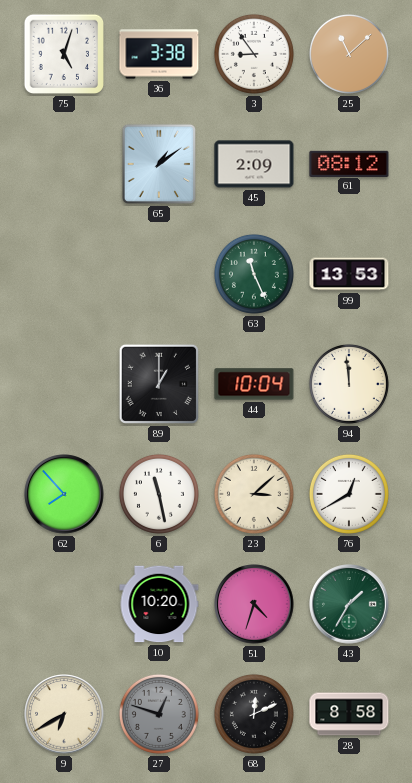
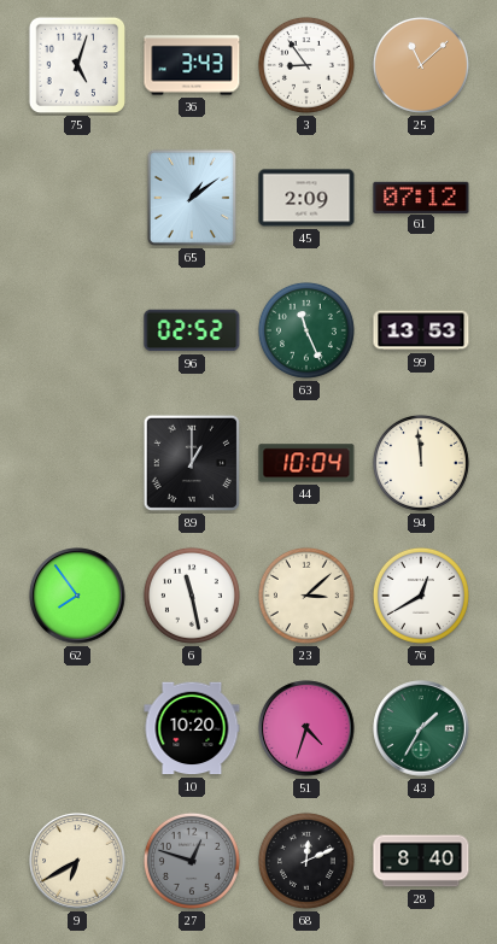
36: 3:38 -> 3:43 (192, 65)
61: 08:12 -> 07:12 (421, 197)
96: none -> 02:52 (192, 330)
62: 7:53 -> 7:54 (77, 596)
28: 8:58 -> 8:40 (421, 861)
